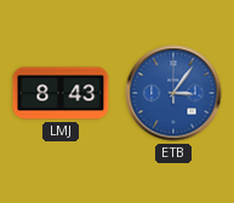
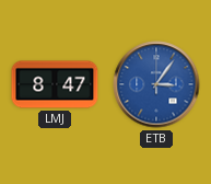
LMJ: 8:43 -> 8:47 (55, 84)
